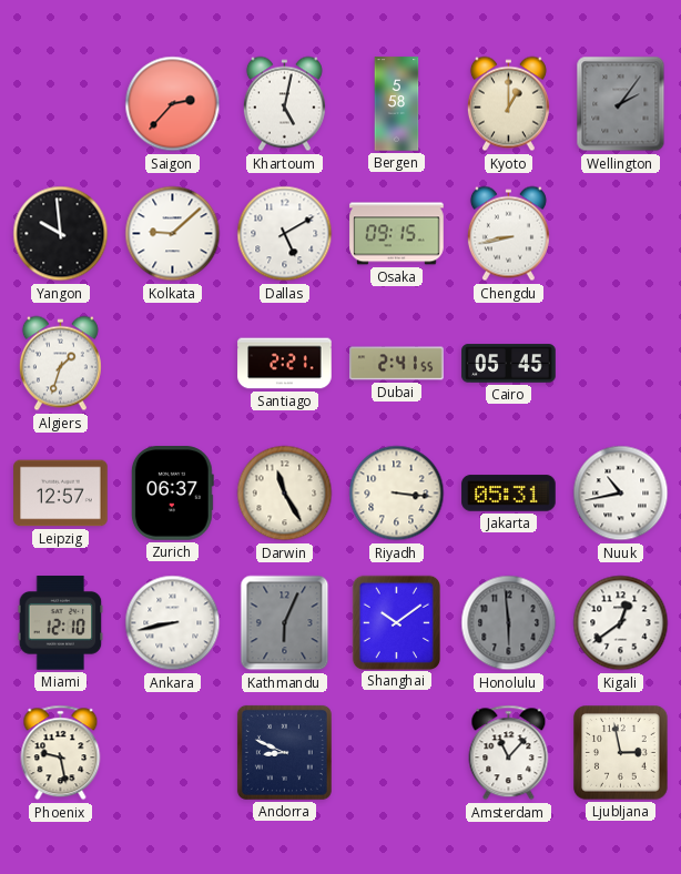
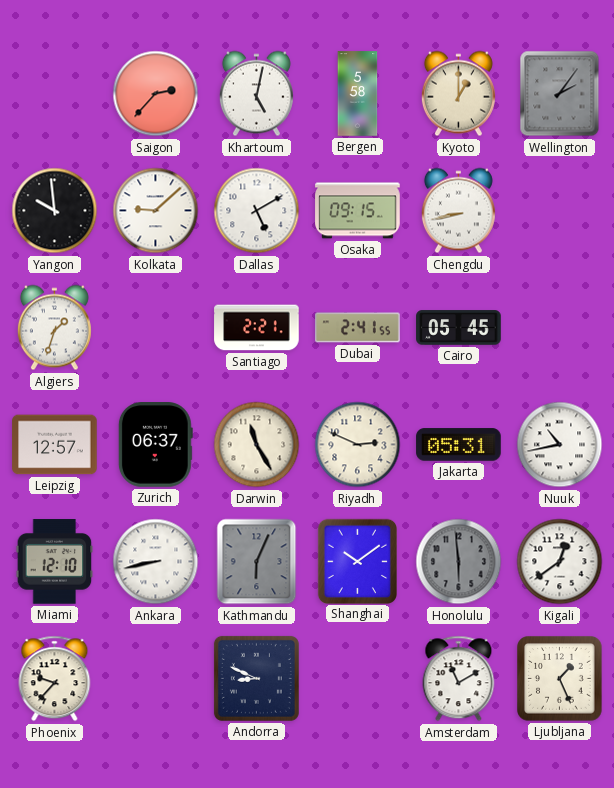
Riyadh: 3:16 -> 2:49 (358, 445)
Phoenix: 9:28 -> 9:37 (55, 679)
Amsterdam: 11:07 -> 11:10 (459, 679)
Ljubljana: 2:58 -> 1:26 (560, 679)
